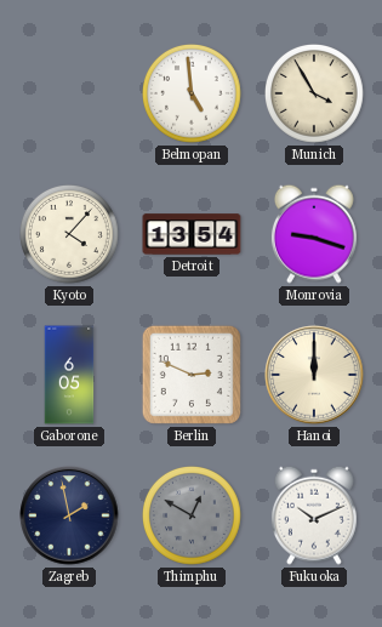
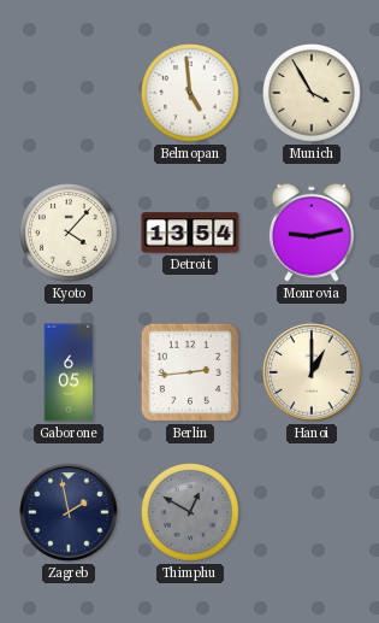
Monrovia: 9:18 -> 9:13 (312, 233)
Berlin: 2:49 -> 2:44 (190, 372)
Hanoi: 12:00 -> 1:00 (312, 372)
Fukuoka: 10:11 -> none (314, 515)
